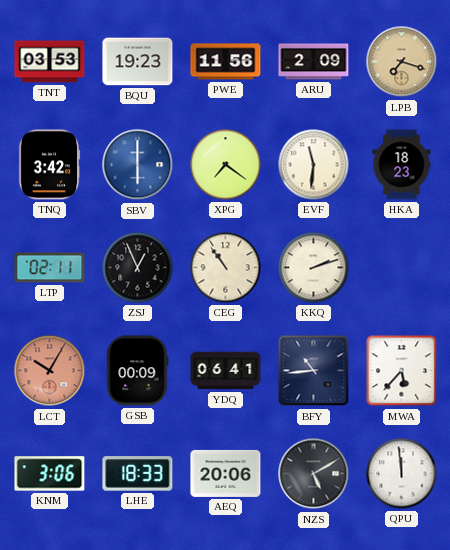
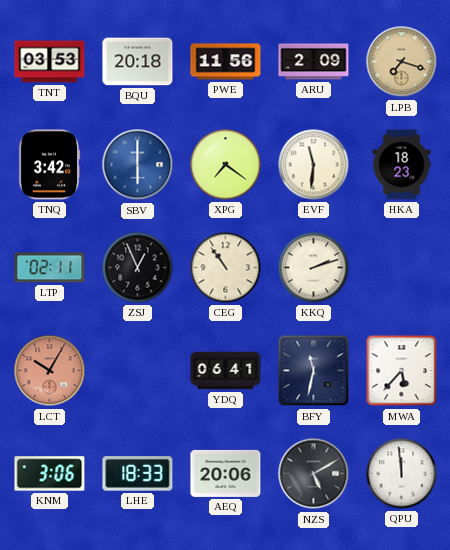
BQU: 19:23 -> 20:18 (138, 62)
GSB: 00:09 -> none (137, 371)
BFY: 10:44 -> 11:32 (314, 371)
